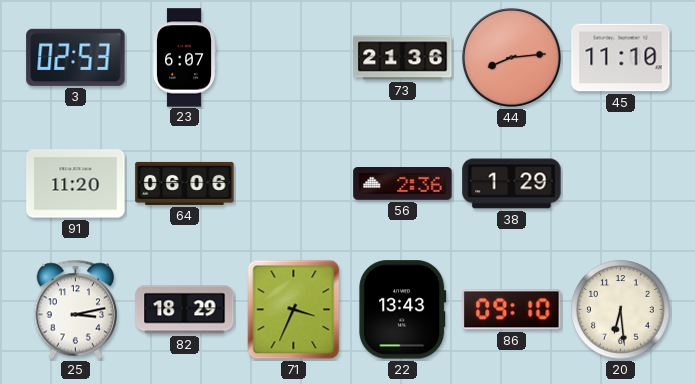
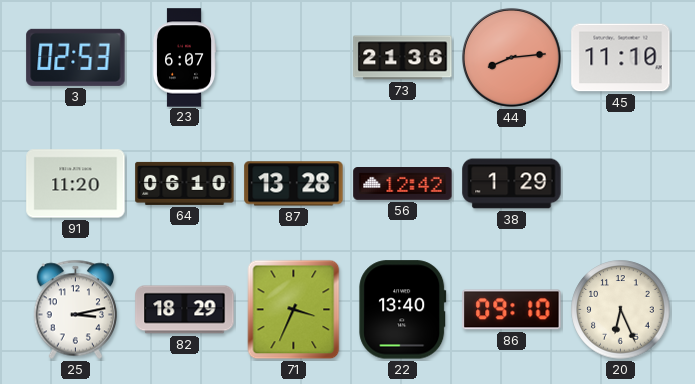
64: 06:06 -> 06:10 (185, 183)
87: none -> 13:28 (294, 184)
56: 2:36 -> 12:42 (403, 184)
22: 13:43 -> 13:40 (403, 310)
20: 6:29 -> 6:26 (621, 310)
